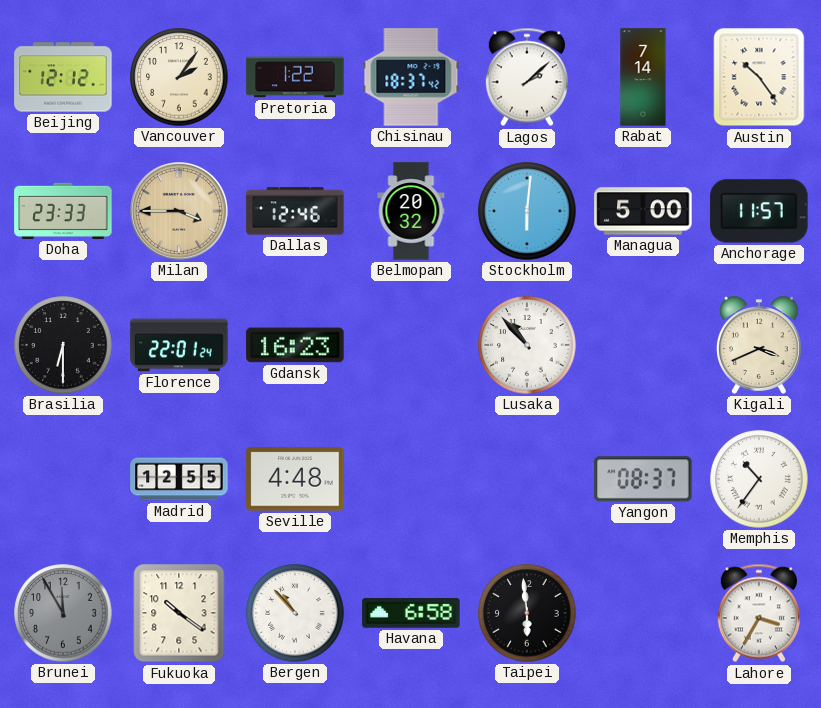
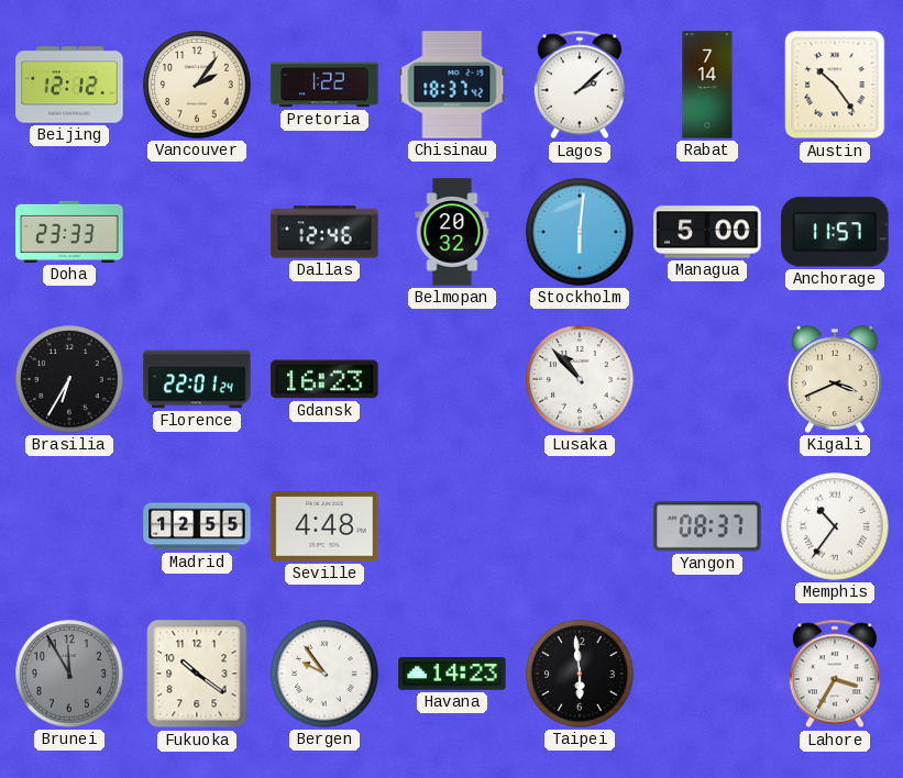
Milan: 3:45 -> none (180, 212)
Brasilia: 6:30 -> 6:35 (69, 379)
Bergen: 10:53 -> 9:54 (324, 674)
Havana: 6:58 -> 14:23 (452, 674)
